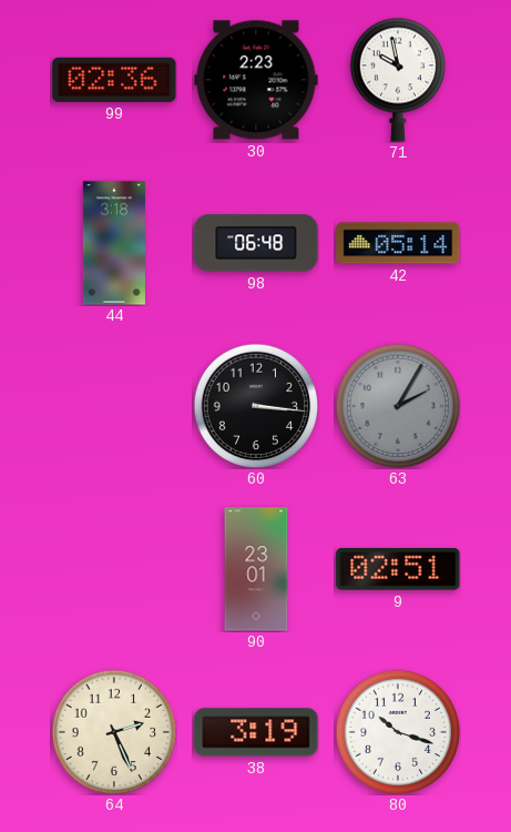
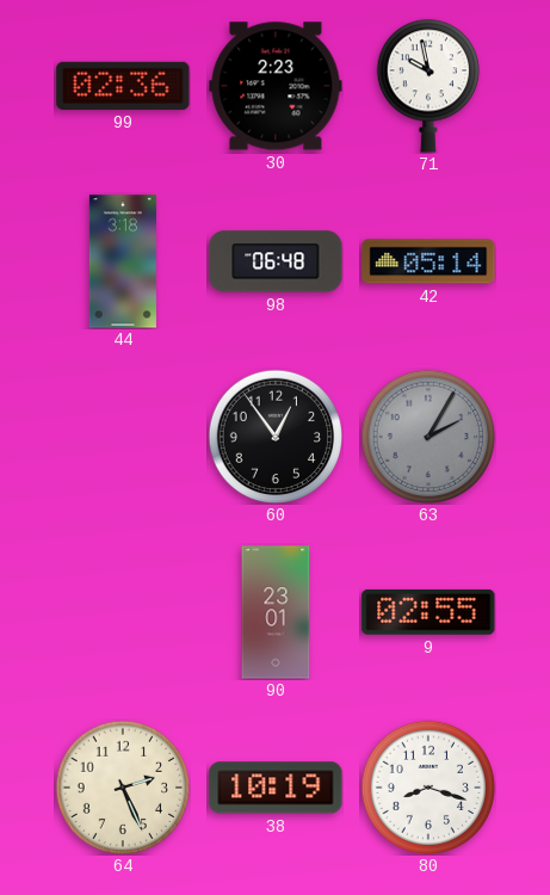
60: 3:16 -> 12:54 (274, 436)
9: 02:51 -> 02:55 (428, 612)
38: 3:19 -> 10:19 (276, 788)
80: 10:18 -> 8:18 (427, 786)
